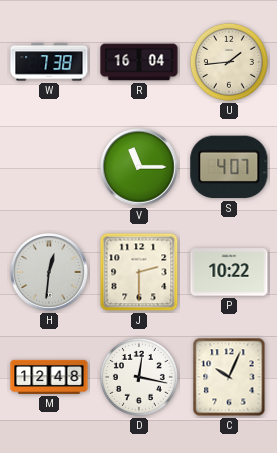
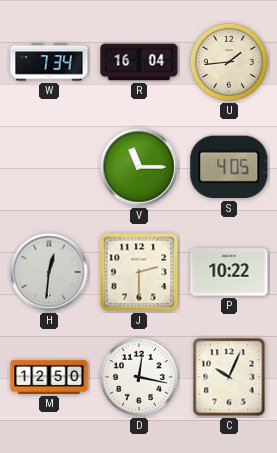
W: 7:38 -> 7:34 (49, 62)
S: 4:07 -> 4:05 (229, 167)
M: 12:48 -> 12:50 (49, 377)
